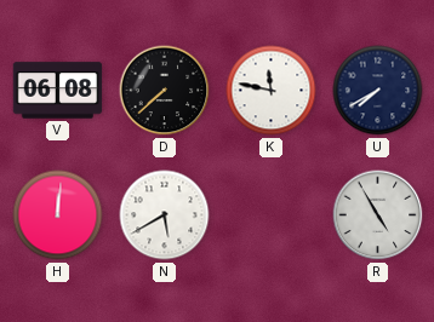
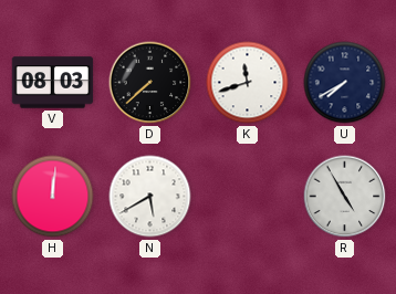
V: 06:08 -> 08:03 (53, 83)
K: 11:47 -> 11:42 (248, 83)
